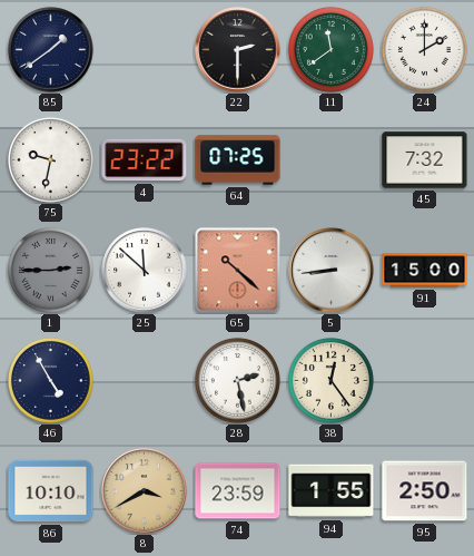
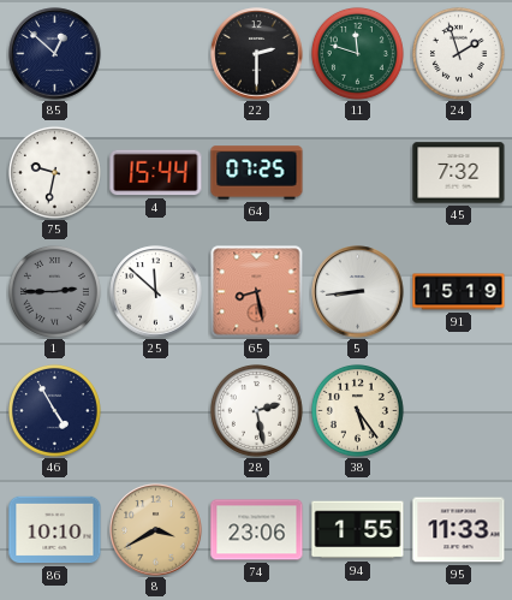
85: 1:39 -> 12:52 (55, 54)
11: 11:39 -> 11:48 (357, 53)
24: 2:00 -> 1:57 (458, 53)
4: 23:22 -> 15:44 (156, 173)
65: 10:22 -> 8:28 (257, 292)
91: 15:00 -> 15:19 (459, 292)
38: 12:24 -> 5:24 (357, 410)
74: 23:59 -> 23:06 (257, 530)
95: 2:50 -> 11:33 (459, 530)
